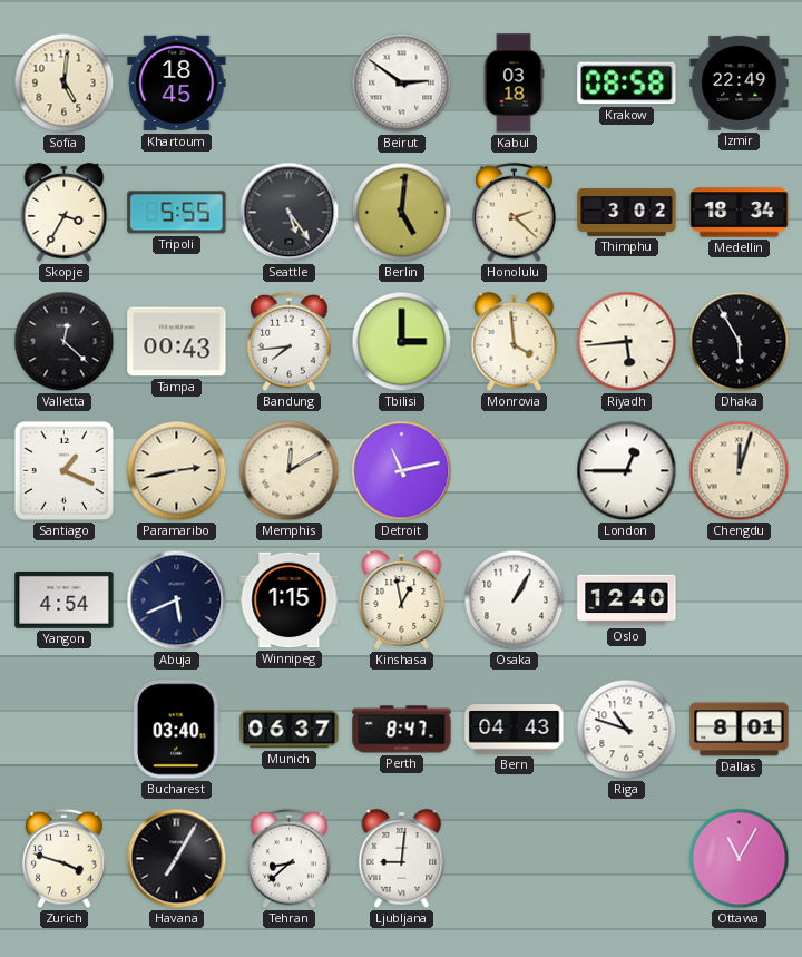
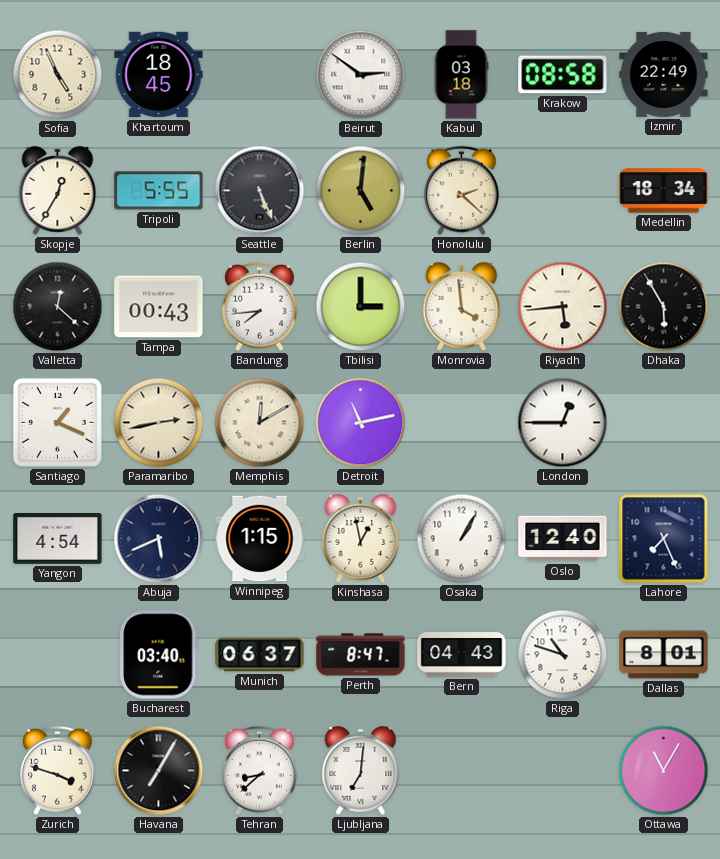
Sofia: 5:01 -> 4:56 (58, 75)
Skopje: 3:35 -> 12:35 (58, 191)
Seattle: 5:24 -> 5:26 (260, 191)
Thimphu: 3:02 -> none (627, 212)
Chengdu: 12:03 -> none (740, 471)
Lahore: none -> 7:26 (664, 539)
Ljubljana: 9:01 -> 7:01 (361, 771)
